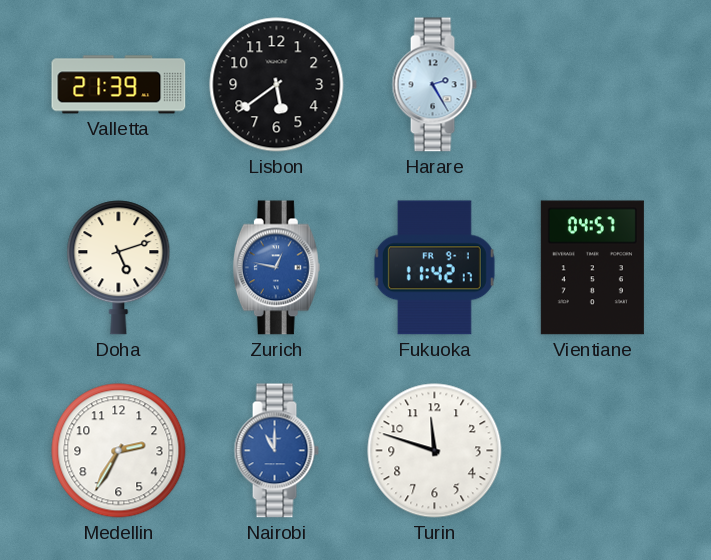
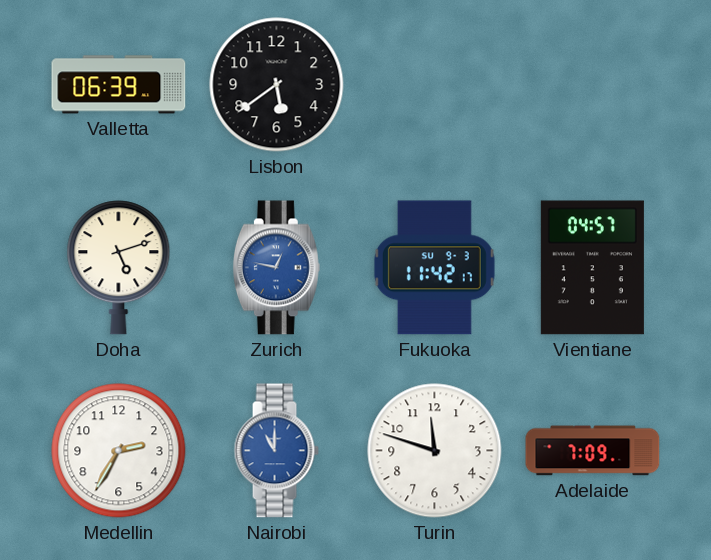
Valletta: 21:39 -> 06:39 (119, 85)
Harare: 2:25 -> none (434, 85)
Fukuoka date: FR 9-1 -> SU 9-3 (434, 268)
Adelaide: none -> 7:09 (593, 451)
